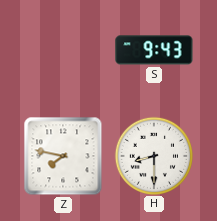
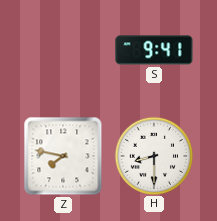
S: 9:43 -> 9:41 (154, 50)
